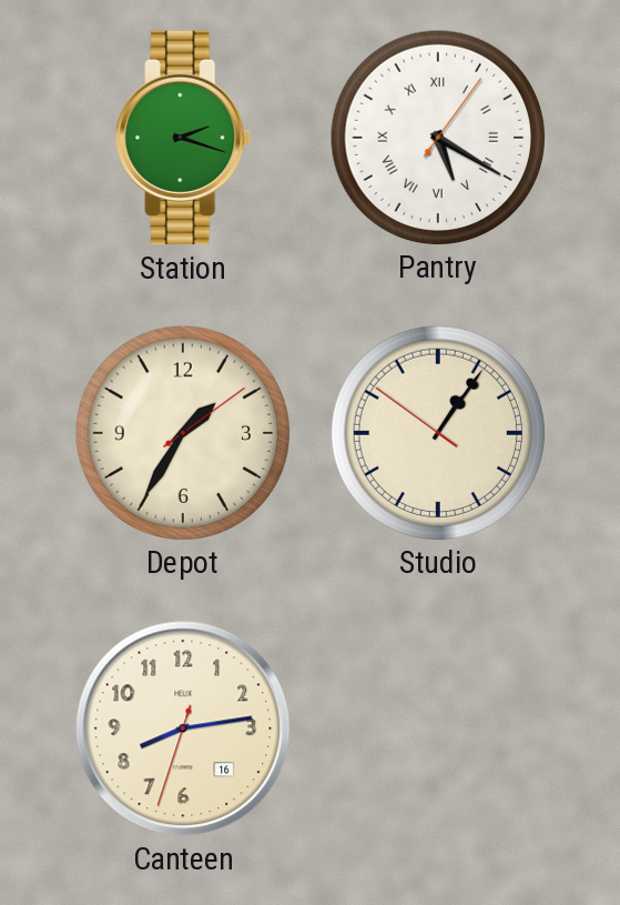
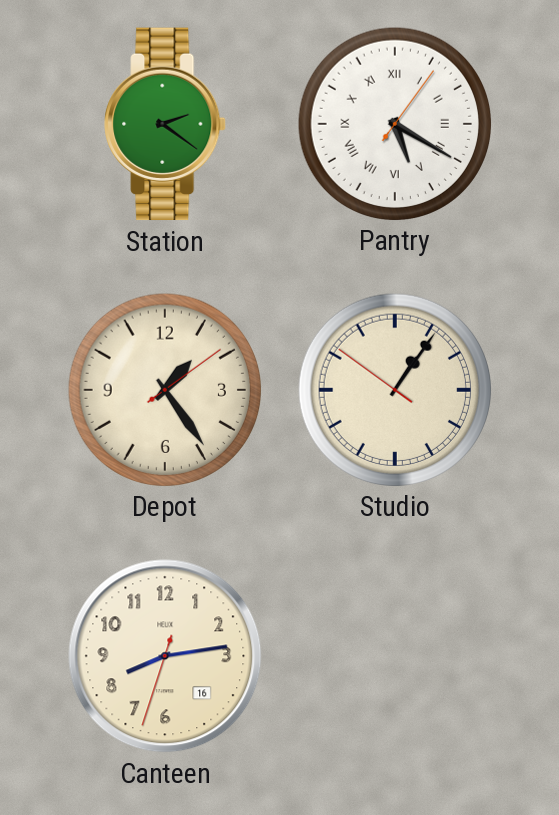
Station: 2:18 -> 2:21 (165, 124)
Depot: 1:35 -> 1:24 (164, 389)
